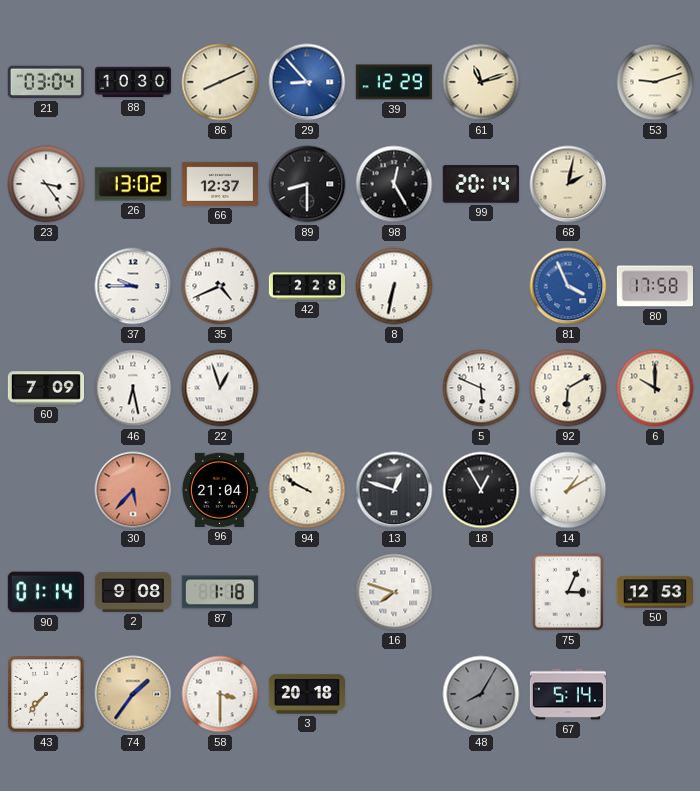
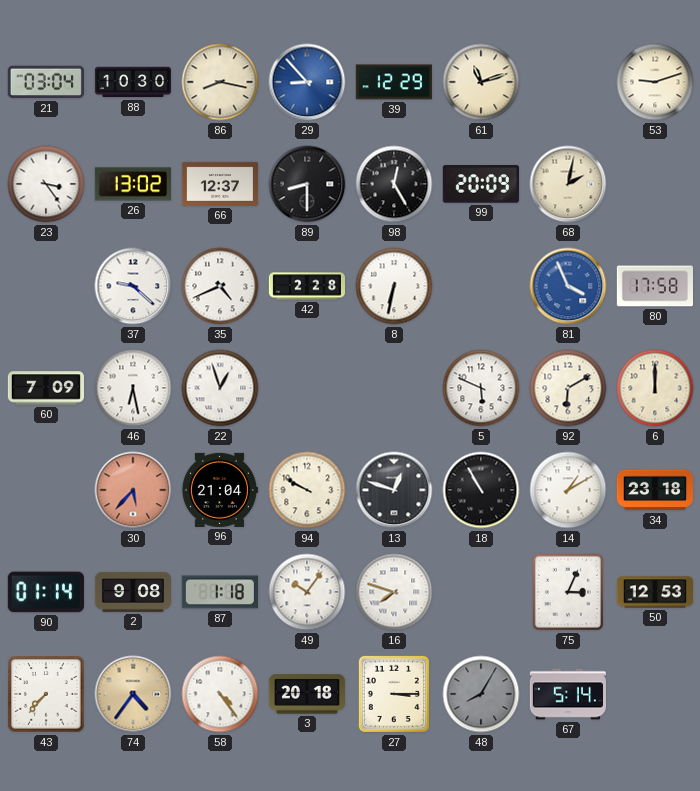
86: 8:11 -> 8:17 (220, 82)
99: 20:14 -> 20:09 (481, 184)
37: 9:45 -> 9:22 (133, 286)
6: 10:00 -> 12:00 (655, 388)
18: 12:55 -> 10:55 (481, 490)
34: none -> 23:18 (654, 490)
49: none -> 10:06 (307, 592)
74: 1:36 -> 4:36 (133, 694)
58: 3:30 -> 4:24 (220, 694)
27: none -> 3:15 (394, 694)
